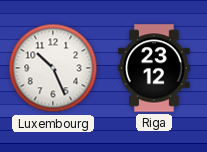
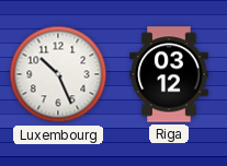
Riga: 23:12 -> 03:12 (169, 74)
